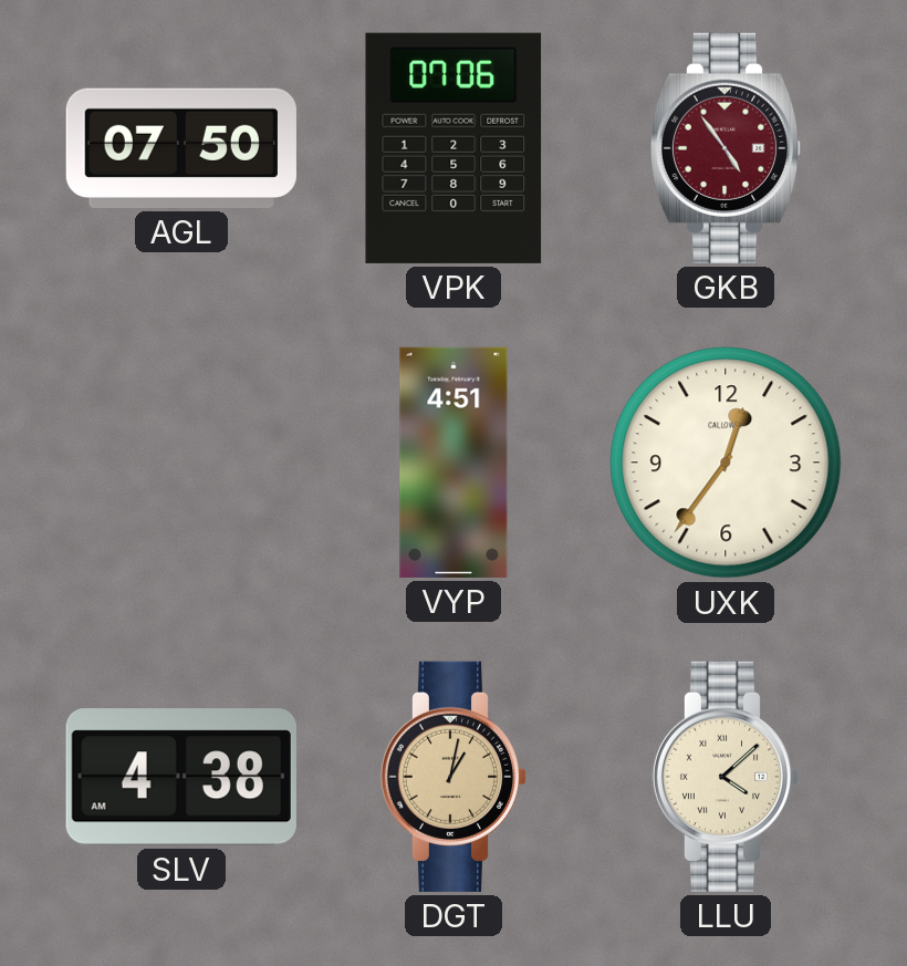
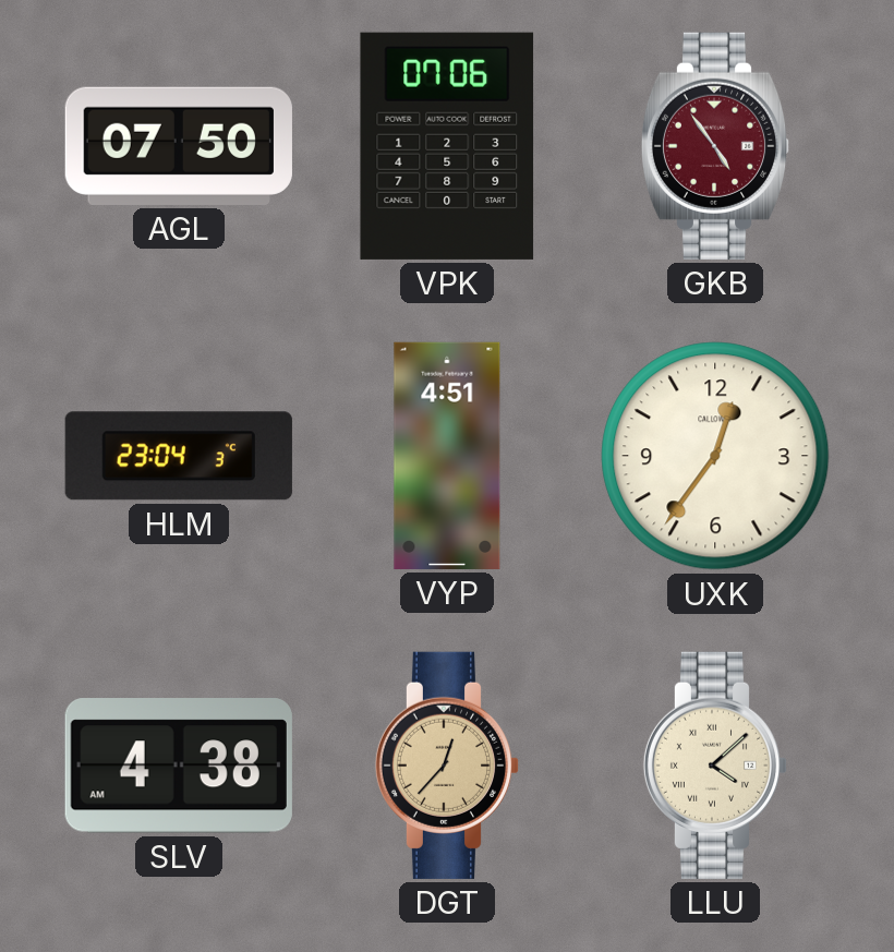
HLM: none -> 23:04 (179, 456)
DGT: 1:02 -> 12:37 (447, 766)
